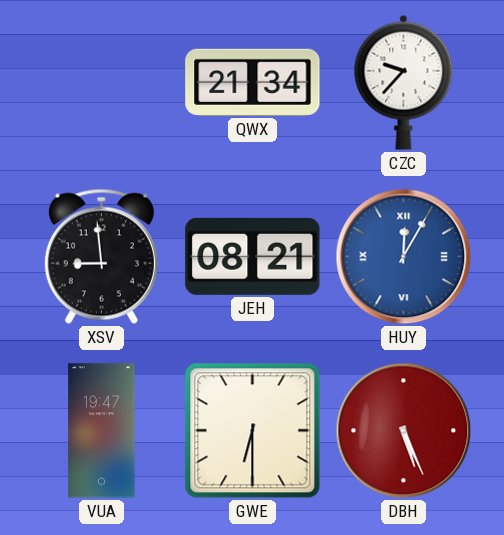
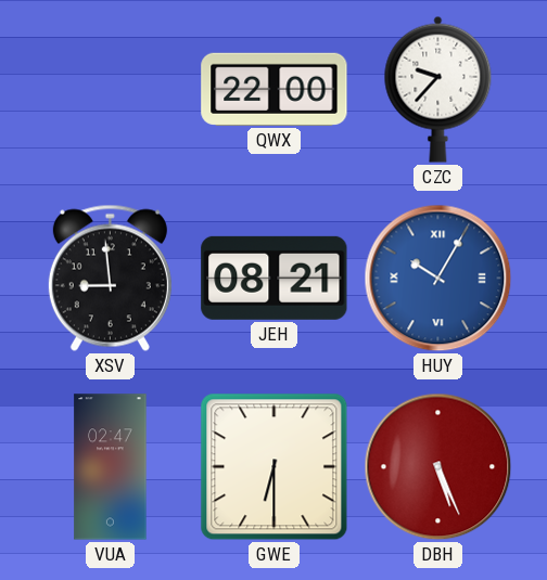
QWX: 21:34 -> 22:00 (275, 89)
HUY: 12:05 -> 10:05 (438, 279)
VUA: 19:47 -> 02:47 (111, 467)
